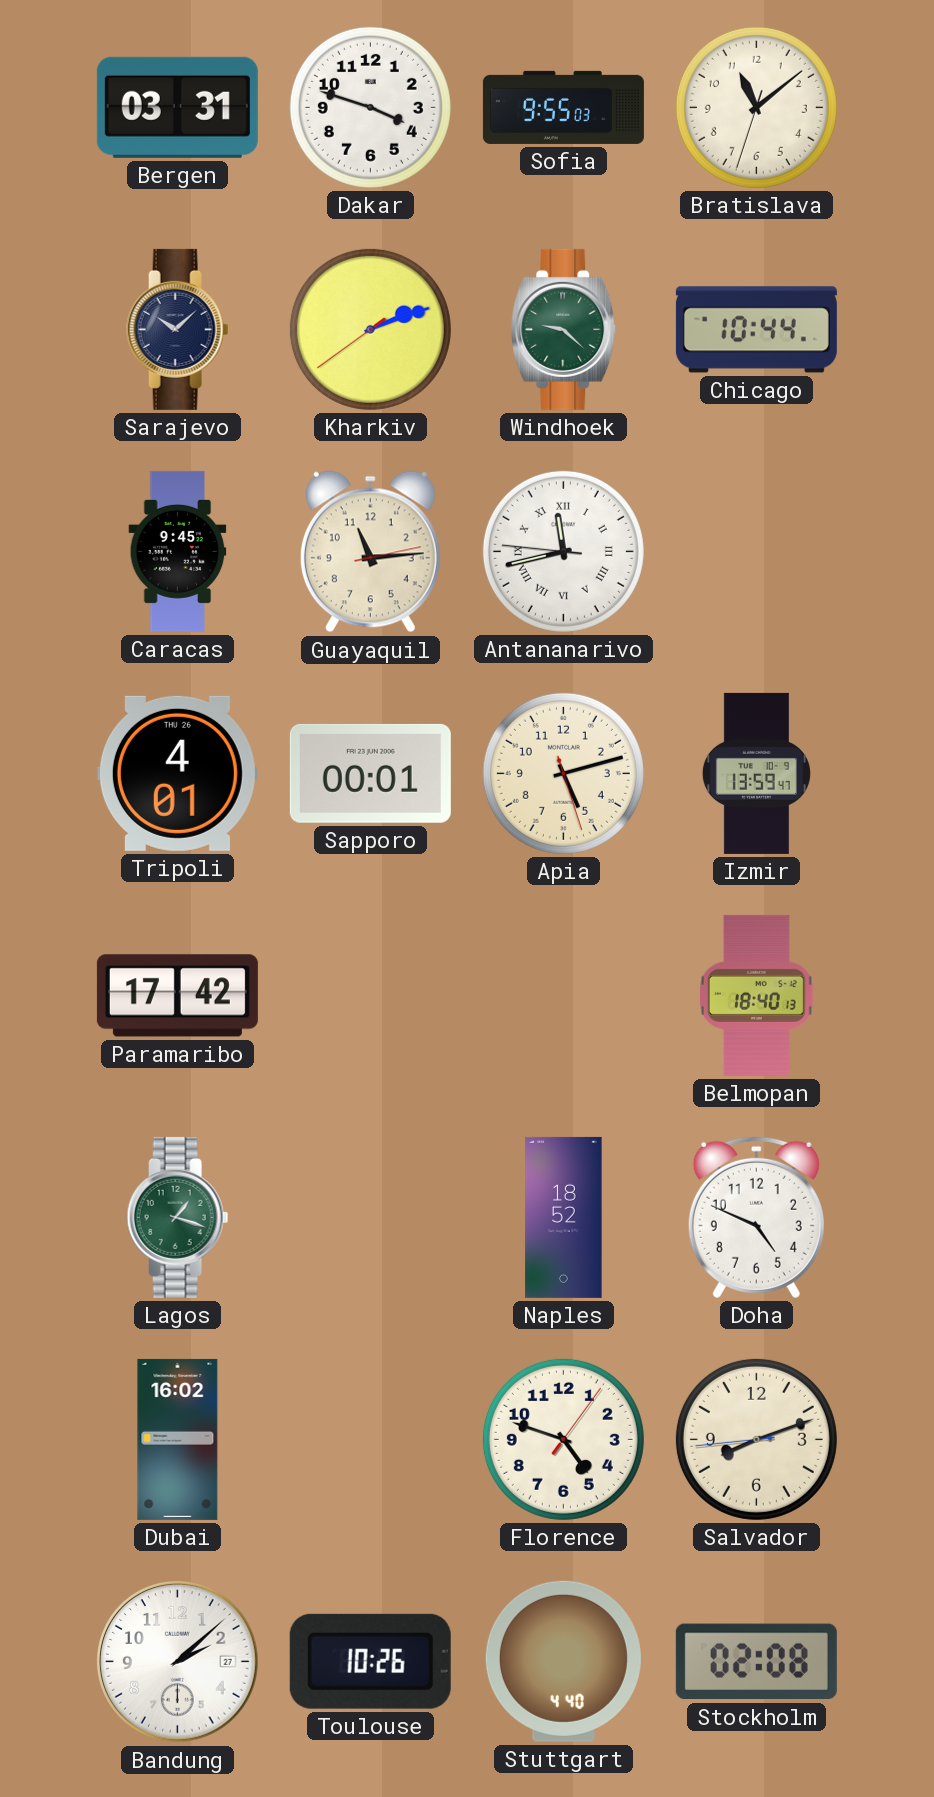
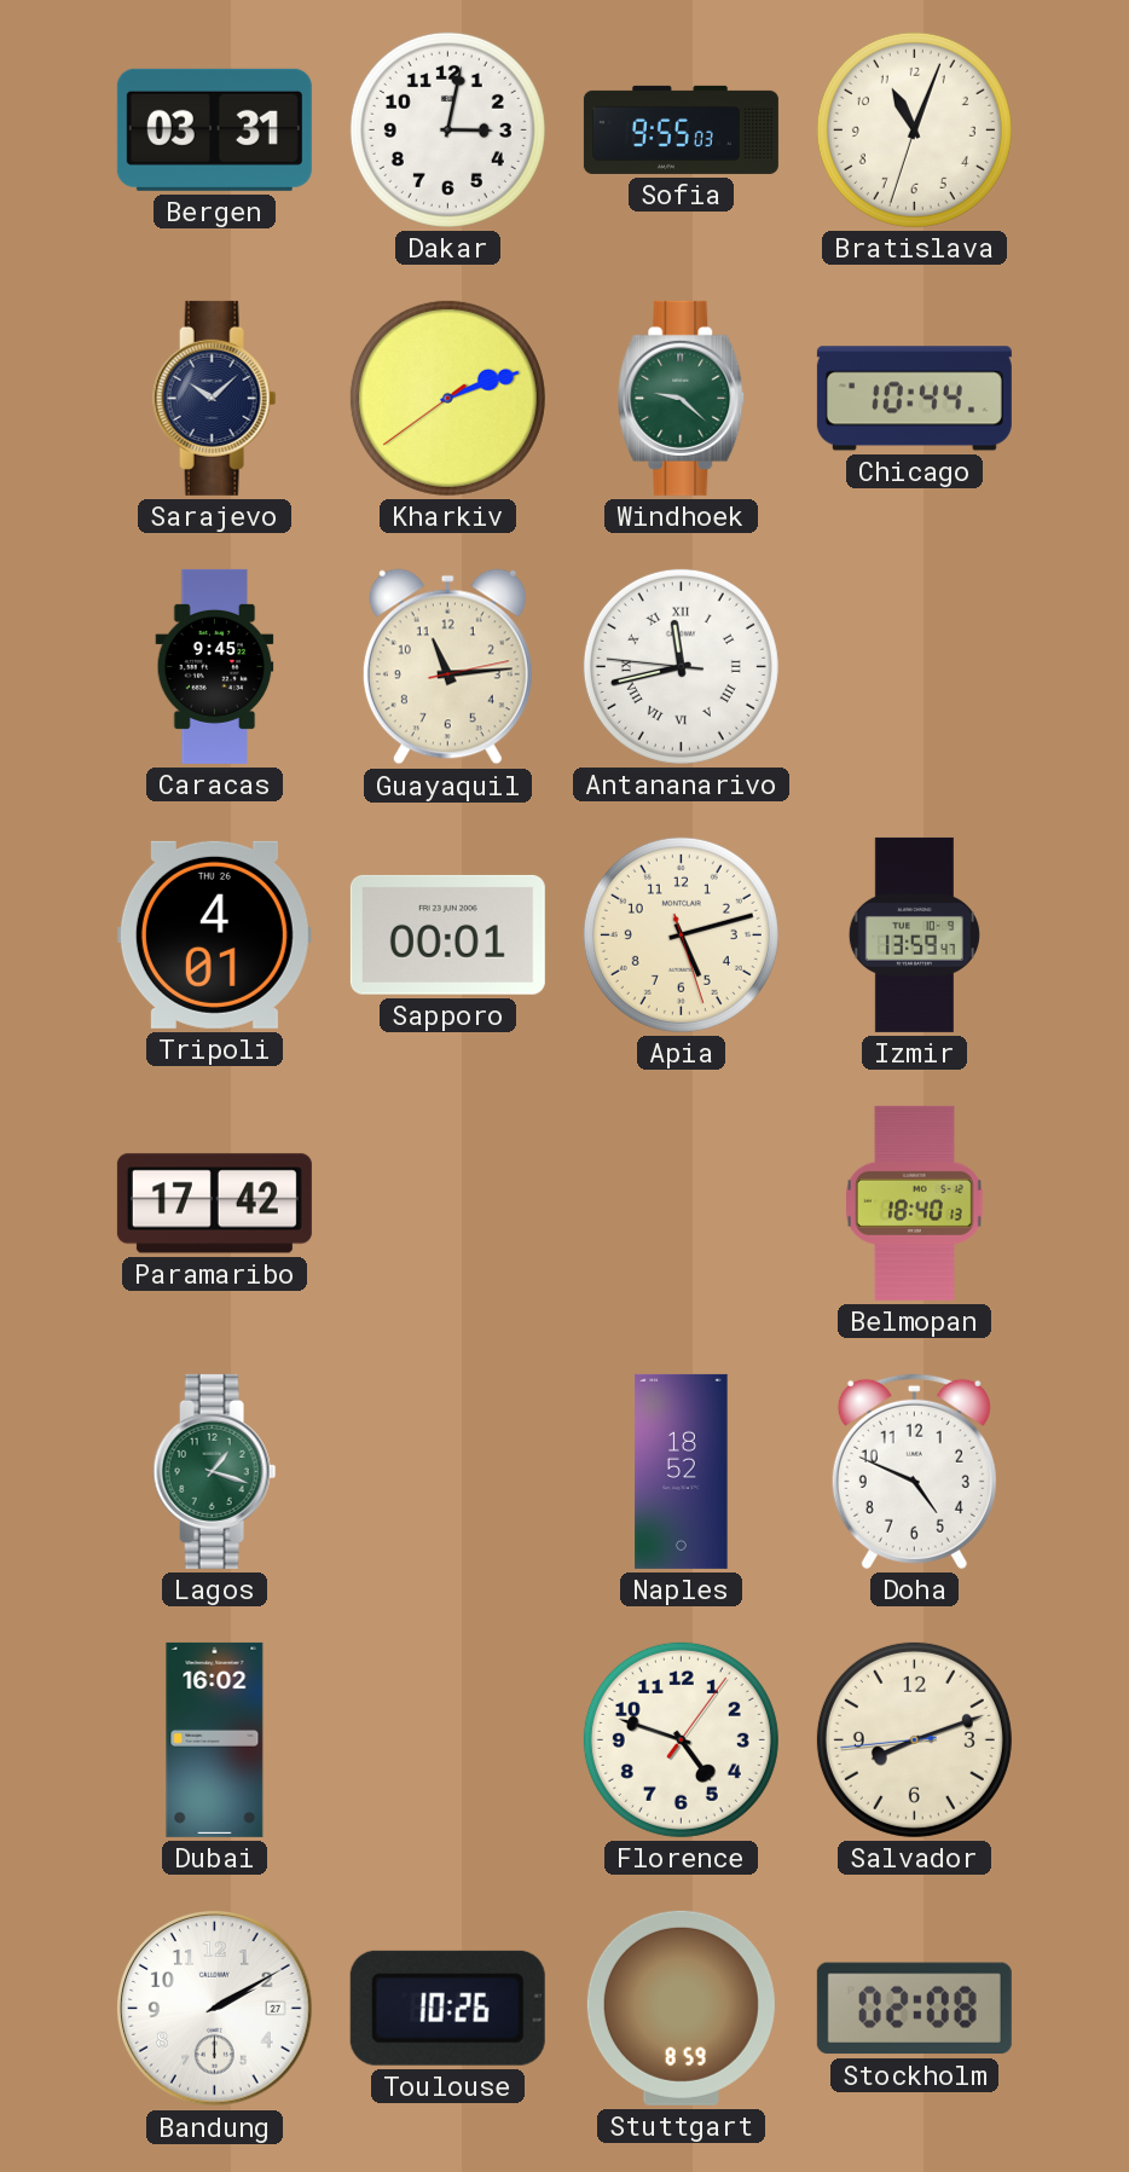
Dakar: 3:48 -> 3:02 (447, 129)
Bratislava: 11:08 -> 11:03 (914, 129)
Bandung: 2:08 -> 2:10 (215, 2009)
Stuttgart: 4:40 -> 8:59 (681, 2008)
